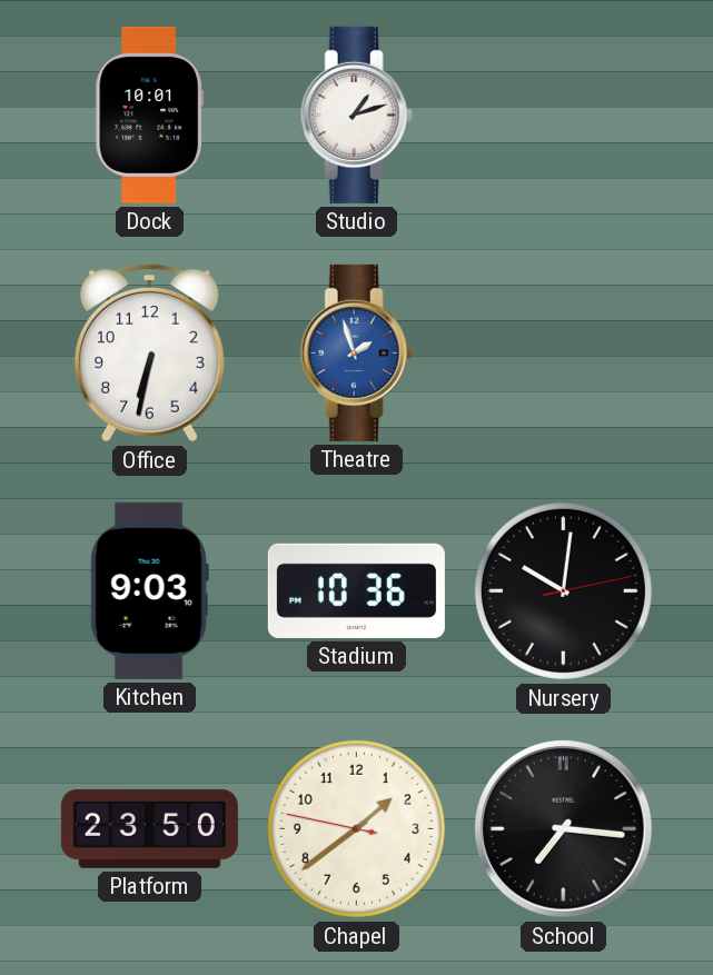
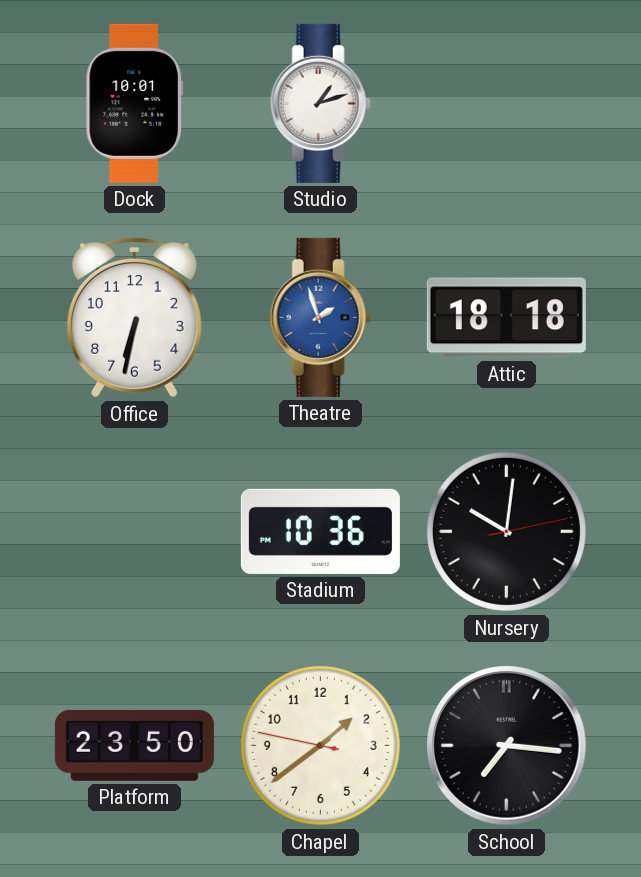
Attic: none -> 18:18 (506, 318)
Kitchen: 9:03 -> none (149, 590)
